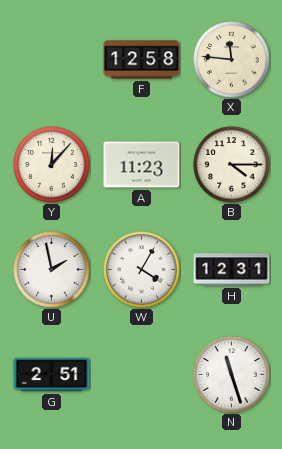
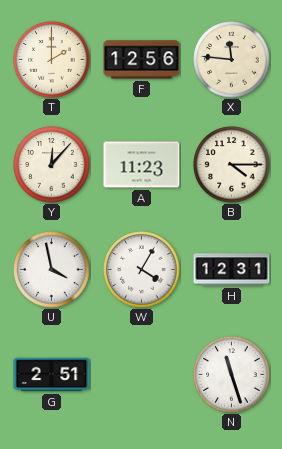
T: none -> 2:00 (52, 60)
F: 12:58 -> 12:56 (142, 60)
U: 1:58 -> 3:58 (52, 270)
